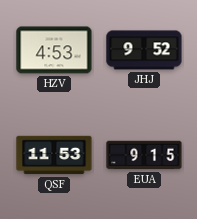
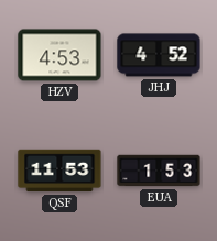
JHJ: 9:52 -> 4:52 (159, 55)
EUA: 9:15 -> 1:53 (159, 171)
